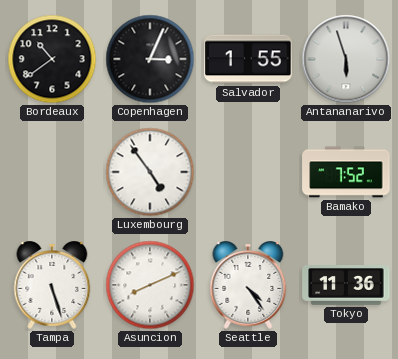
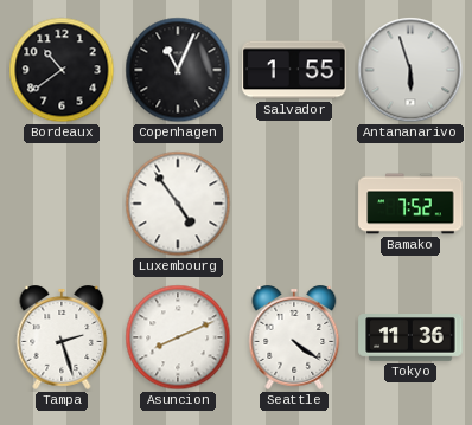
Copenhagen: 3:04 -> 11:04 (178, 70)
Tampa: 5:27 -> 2:27 (62, 339)
Seattle: 4:24 -> 4:21 (294, 339)
